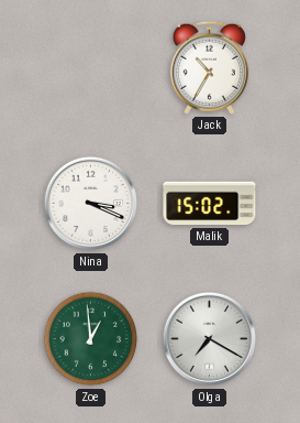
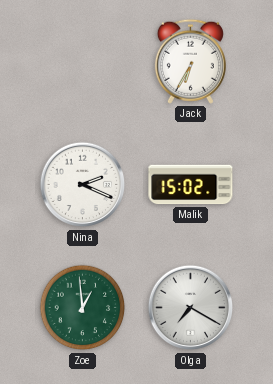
Jack: 10:35 -> 6:35 (190, 61)
Nina: 3:19 -> 2:19 (83, 185)
